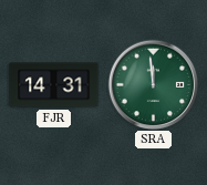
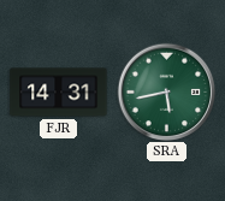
SRA: 11:59 -> 5:43 (166, 91)
